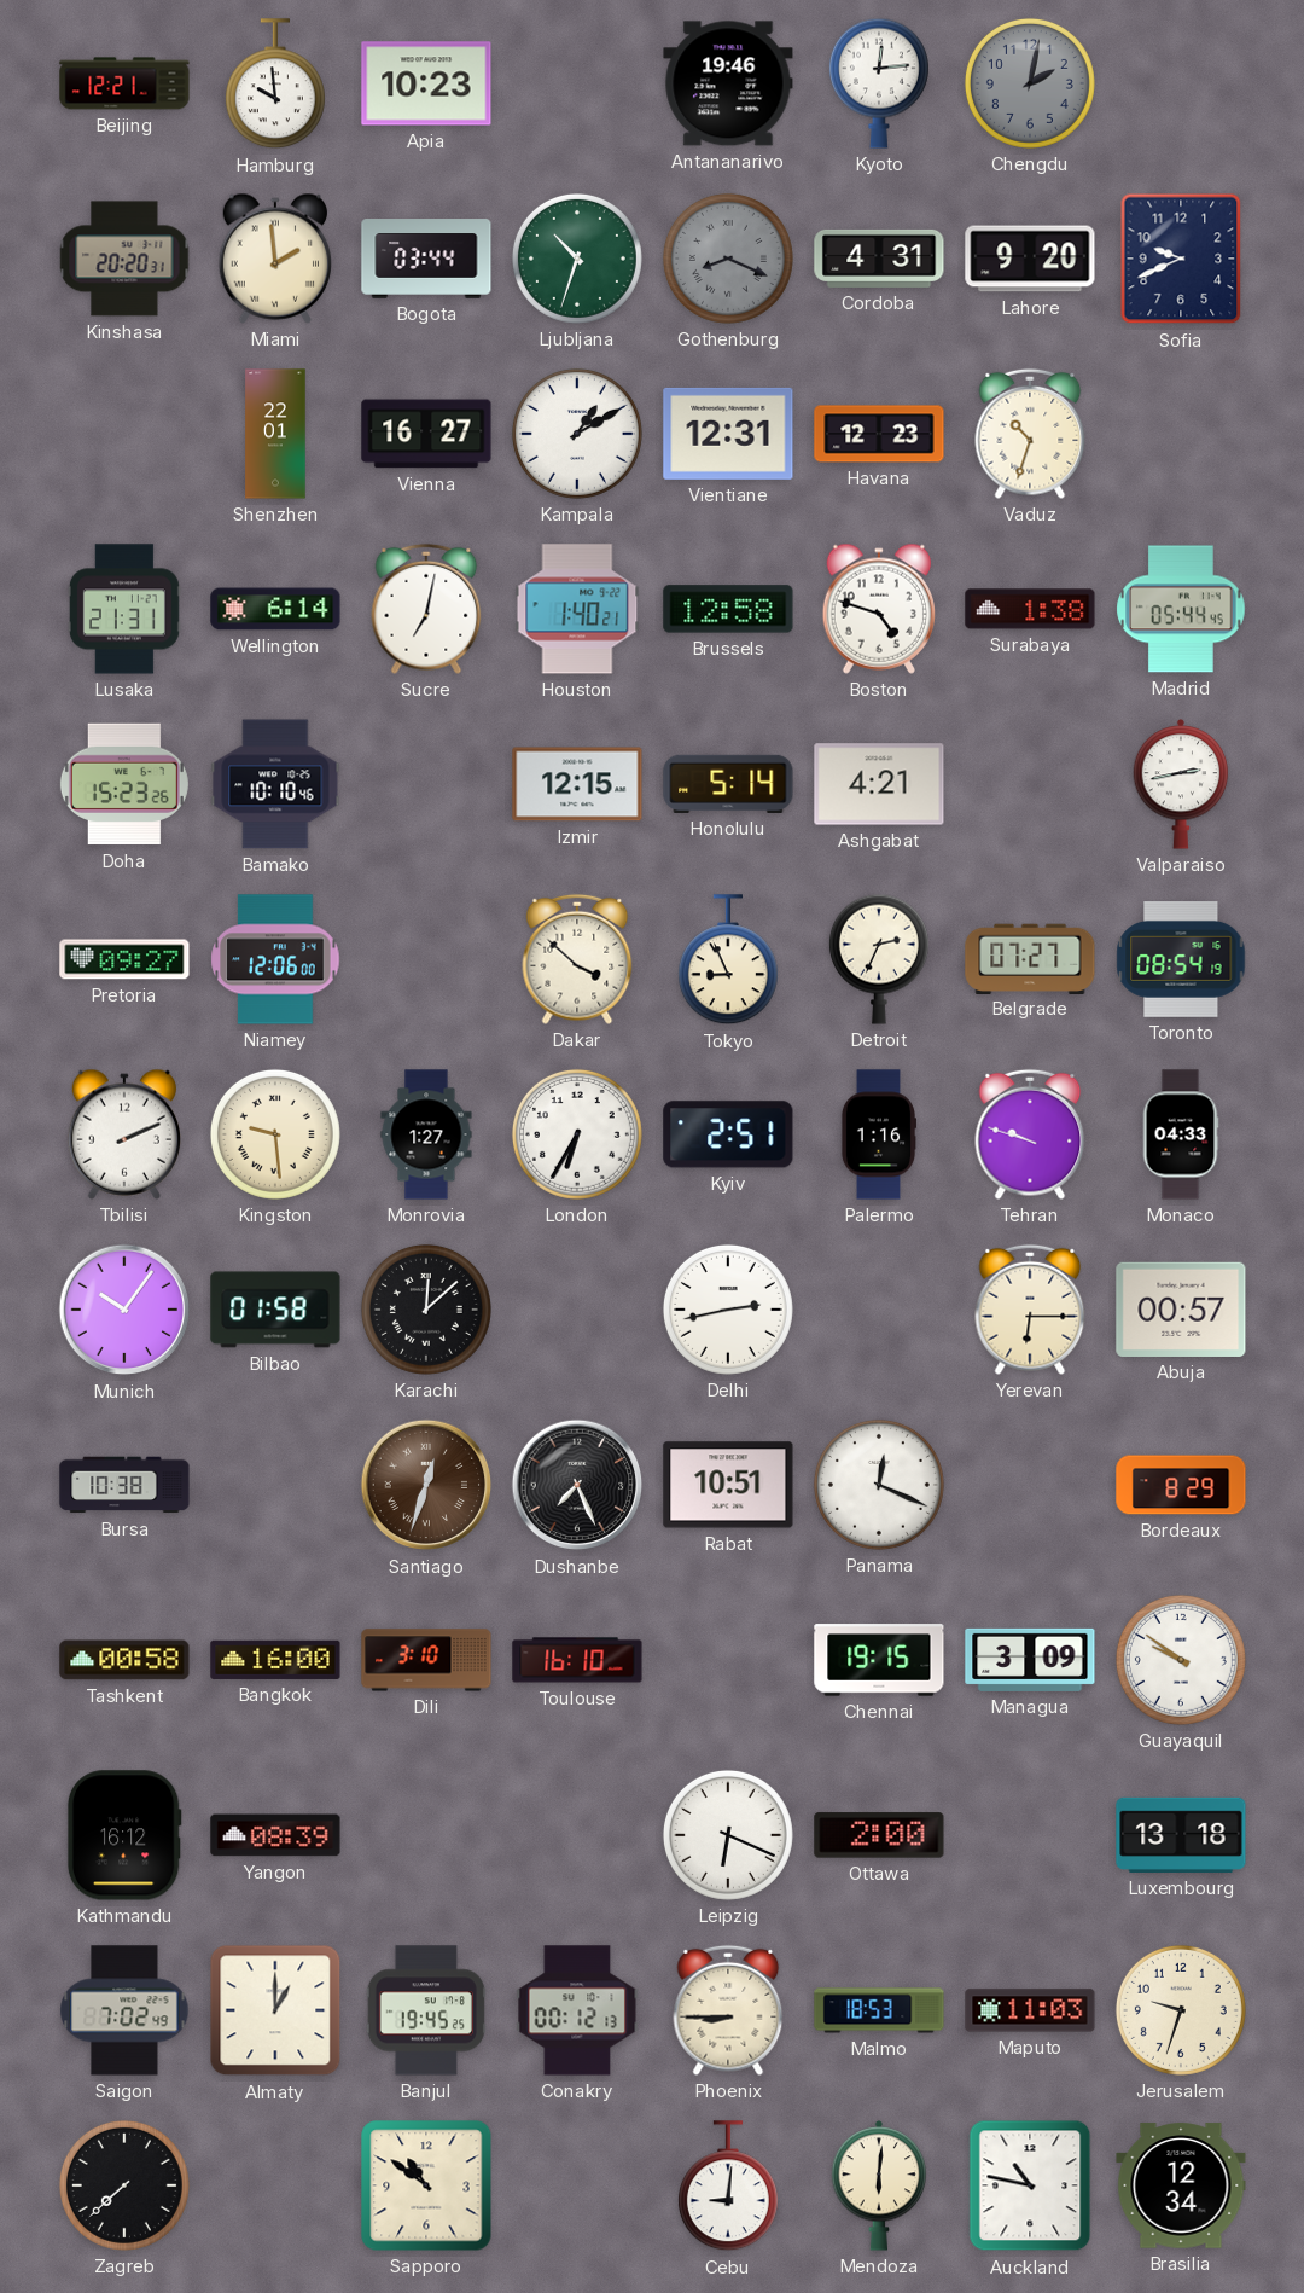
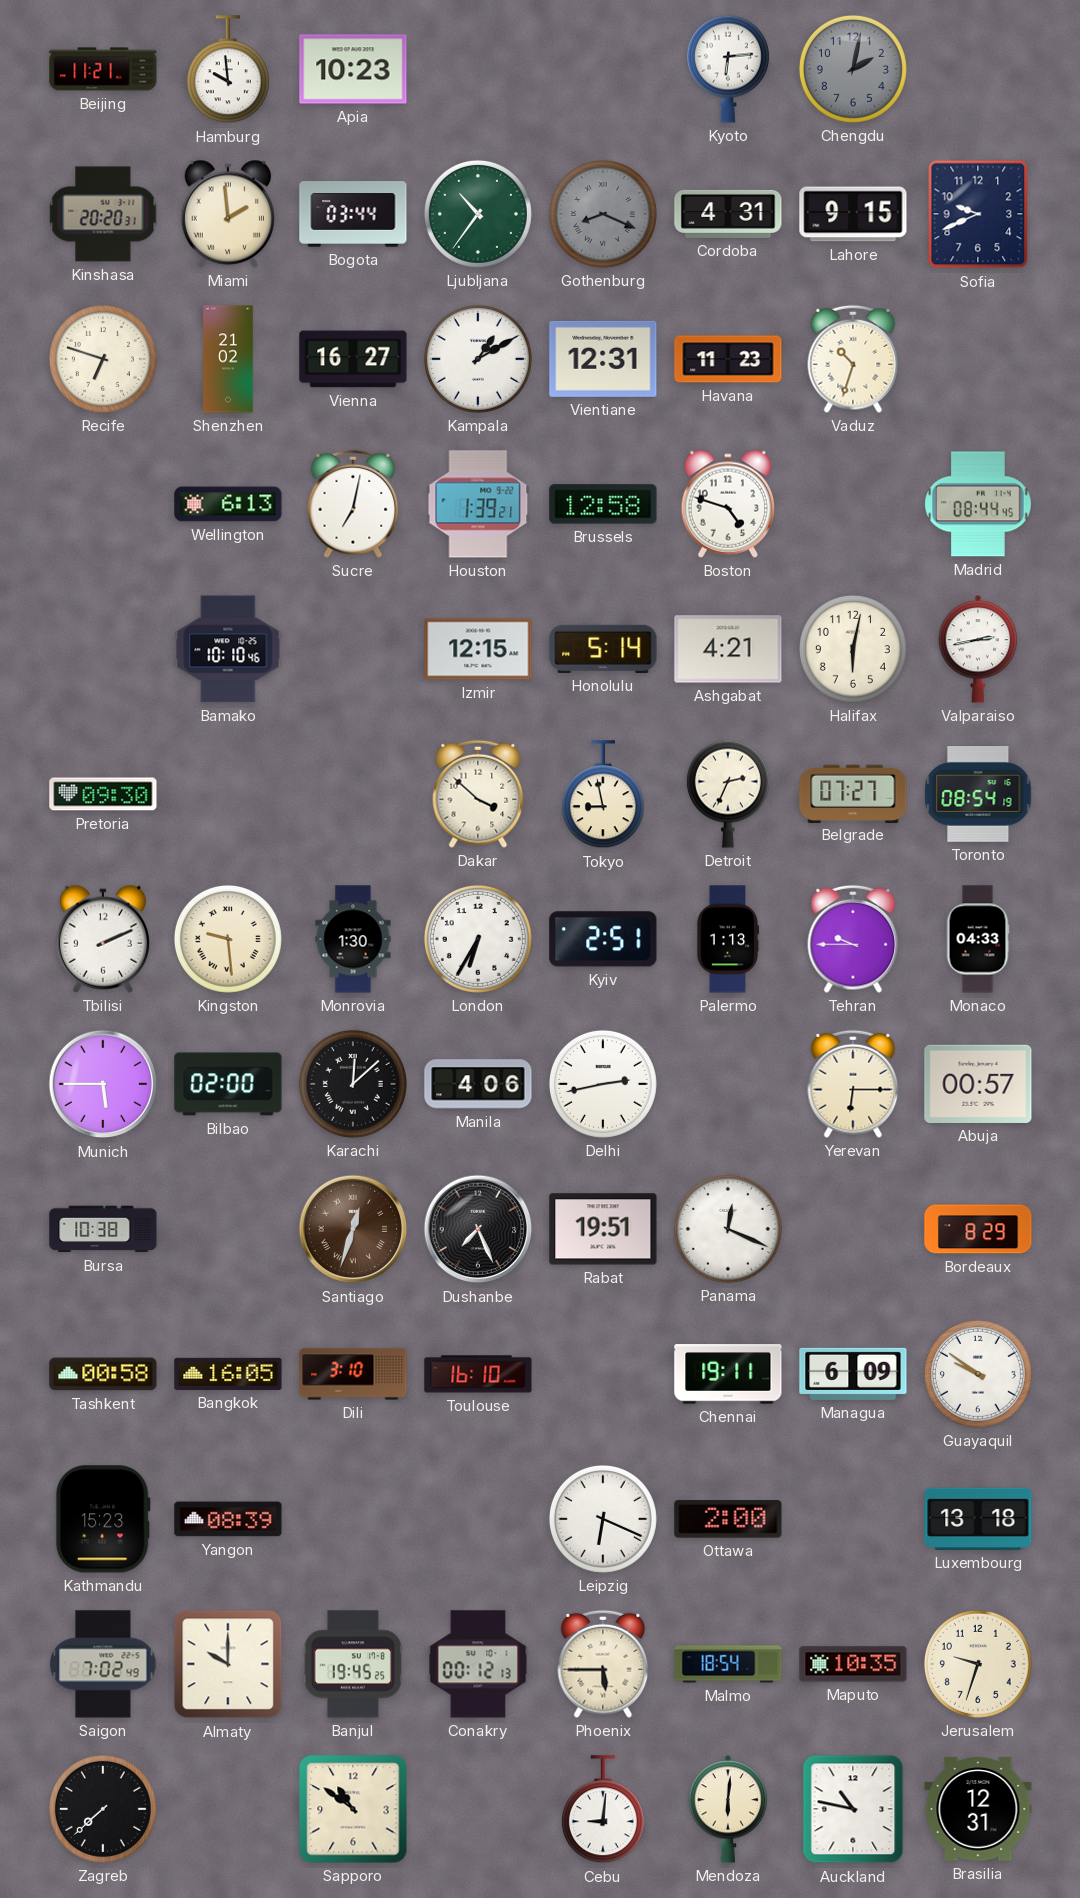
Beijing: 12:21 -> 11:21 (103, 69)
Antananarivo: 19:46 -> none (728, 83)
Kyoto: 12:14 -> 6:14 (728, 69)
Ljubljana: 10:33 -> 10:36 (478, 214)
Lahore: 9:20 -> 9:15 (853, 214)
Recife: none -> 6:48 (103, 359)
Shenzhen: 22:01 -> 21:02 (228, 359)
Havana: 12:23 -> 11:23 (728, 359)
Lusaka: 21:31 -> none (124, 609)
Wellington: 6:14 -> 6:13 (228, 504)
Houston: 1:40 -> 1:39 (478, 504)
Surabaya: 1:38 -> none (1030, 609)
Madrid: 05:44 -> 08:44 (978, 504)
Doha: 15:23 -> none (124, 784)
Halifax: none -> 6:02 (853, 649)
Pretoria: 09:27 -> 09:30 (103, 794)
Niamey: 12:06 -> none (275, 959)
Tokyo: 8:56 -> 8:58 (603, 795)
Monrovia: 1:27 -> 1:30 (353, 939)
Palermo: 1:16 -> 1:13 (727, 939)
Tehran: 9:48 -> 9:45 (853, 939)
Munich: 10:06 -> 5:45 (103, 1084)
Bilbao: 01:58 -> 02:00 (228, 1084)
Manila: none -> 4:06 (478, 1084)
Rabat: 10:51 -> 19:51 (603, 1229)
Bangkok: 16:00 -> 16:05 (228, 1374)
Chennai: 19:15 -> 19:11 (728, 1374)
Managua: 3:09 -> 6:09 (853, 1374)
Kathmandu: 16:12 -> 15:23 (103, 1519)
Almaty: 1:00 -> 10:00 (228, 1664)
Phoenix: 8:45 -> 5:45 (603, 1664)
Malmo: 18:53 -> 18:54 (728, 1664)
Maputo: 11:03 -> 10:35 (853, 1664)
Brasilia: 12:34 -> 12:31 (978, 1809)
